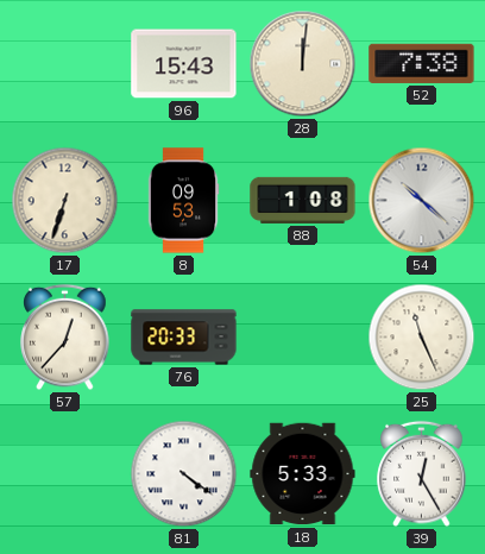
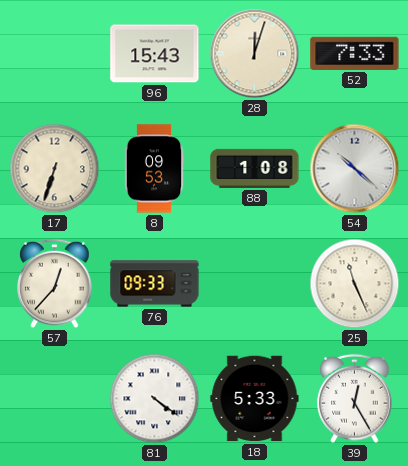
28: 12:01 -> 12:03 (255, 54)
52: 7:38 -> 7:33 (355, 53)
76: 20:33 -> 09:33 (155, 284)
